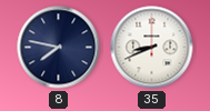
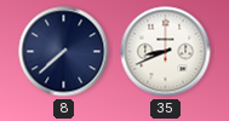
8: 7:47 -> 7:38 (64, 52)
